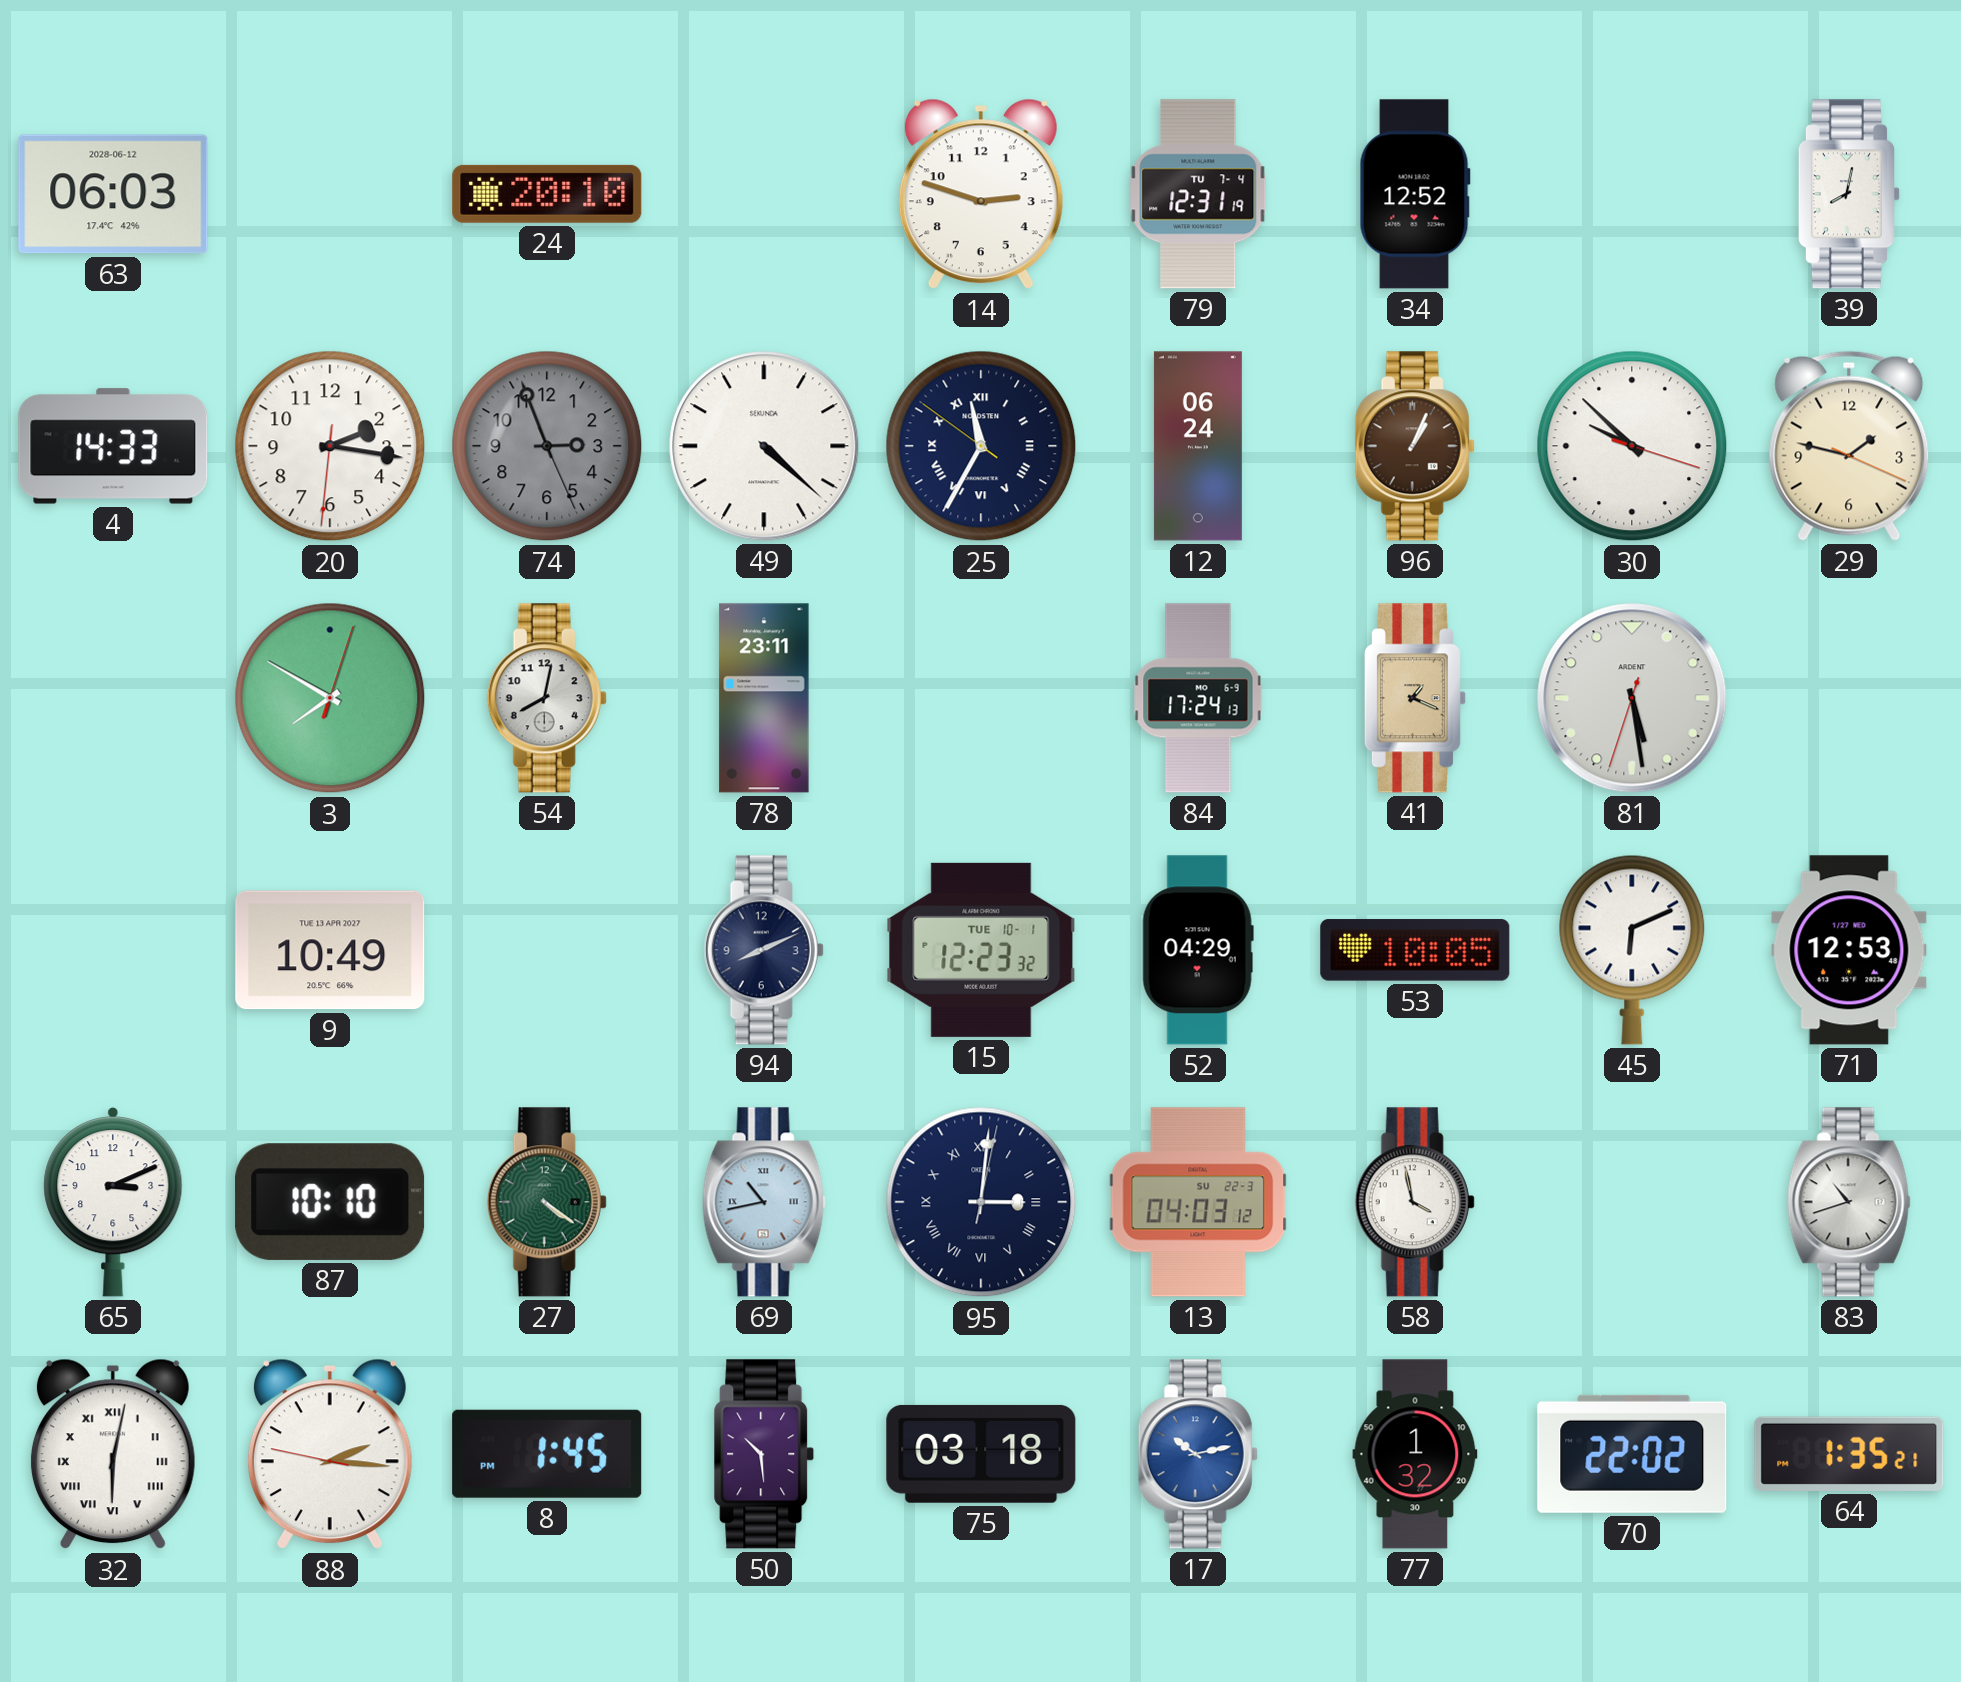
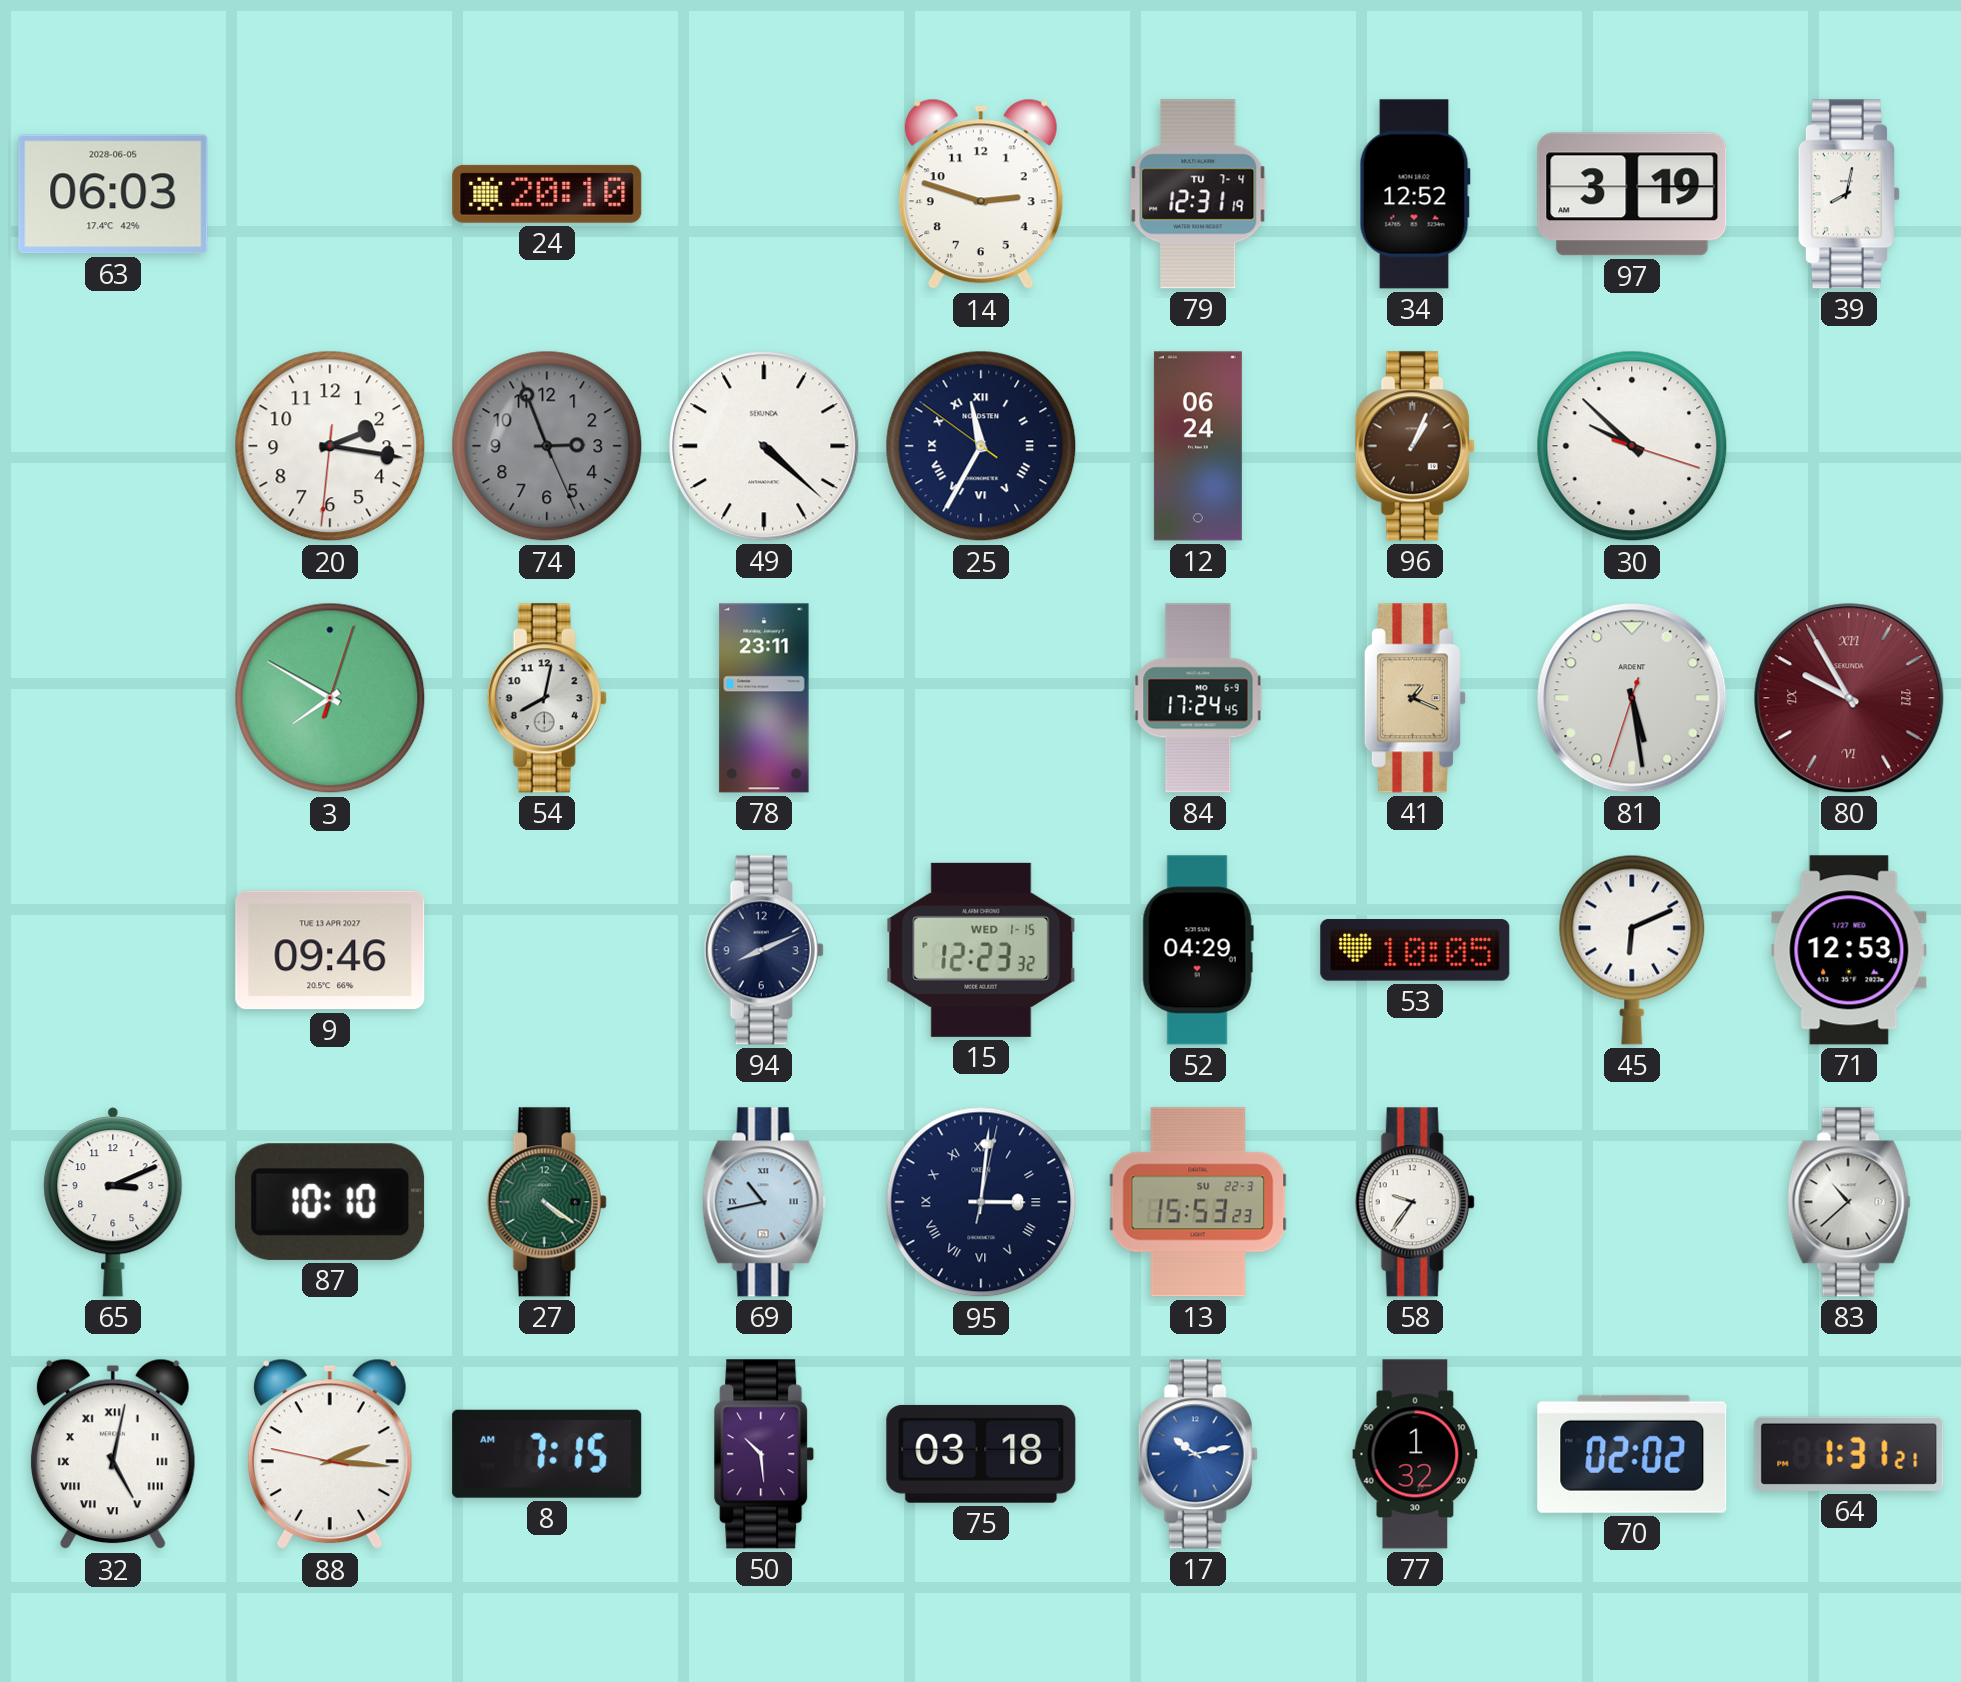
63 date: 2028-06-12 -> 2028-06-05 (113, 194)
97: none -> 3:19 (1632, 194)
4: 14:33 -> none (113, 446)
29: 1:47 -> none (1849, 446)
84: 17:24:13 -> 17:24:45 (1198, 698)
80: none -> 9:55 (1849, 698)
9: 10:49 -> 09:46 (330, 950)
15 date: TUE 10-1 -> WED 1-15 (981, 950)
13: 04:03 -> 15:53 (1198, 1202)
58: 3:58 -> 9:36 (1415, 1202)
83: 10:42 -> 10:38 (1849, 1202)
32: 6:02 -> 5:02 (113, 1454)
8: 1:45 -> 7:15 (547, 1454)
70: 22:02 -> 02:02 (1632, 1454)
64: 1:35 -> 1:31 (1849, 1454)
